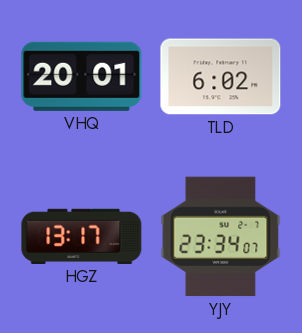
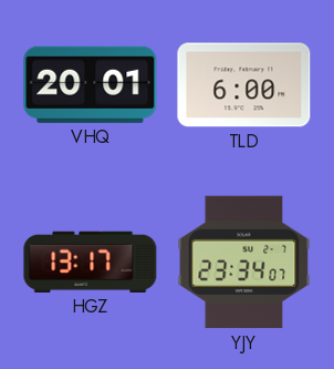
TLD: 6:02 -> 6:00 (244, 85)
